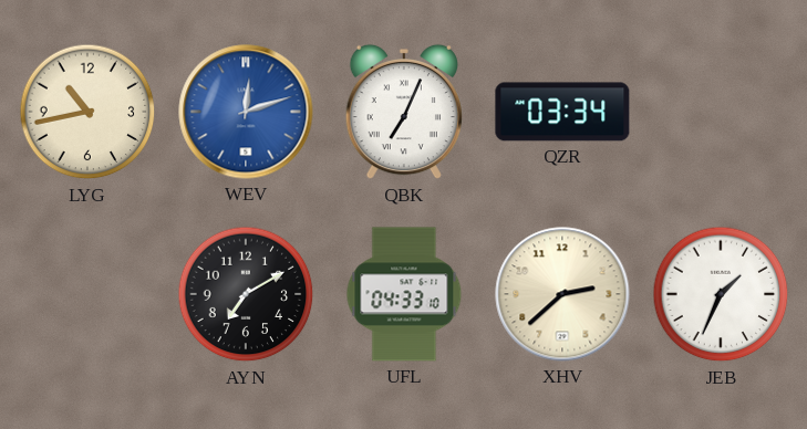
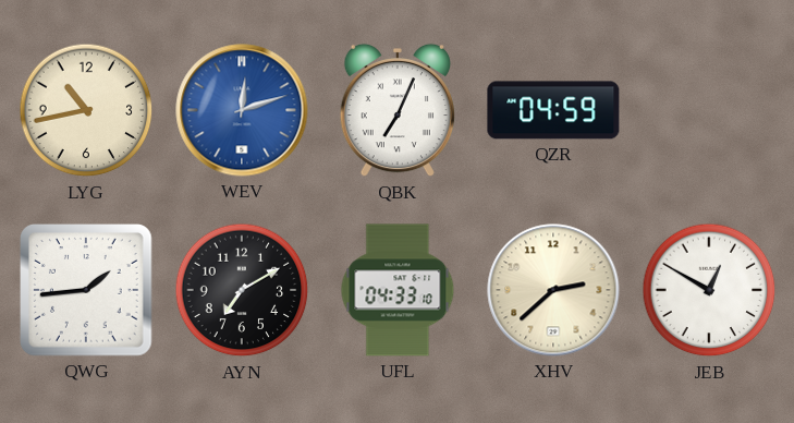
QZR: 03:34 -> 04:59 (553, 110)
QWG: none -> 1:44 (87, 291)
JEB: 1:34 -> 12:50 (709, 290)
